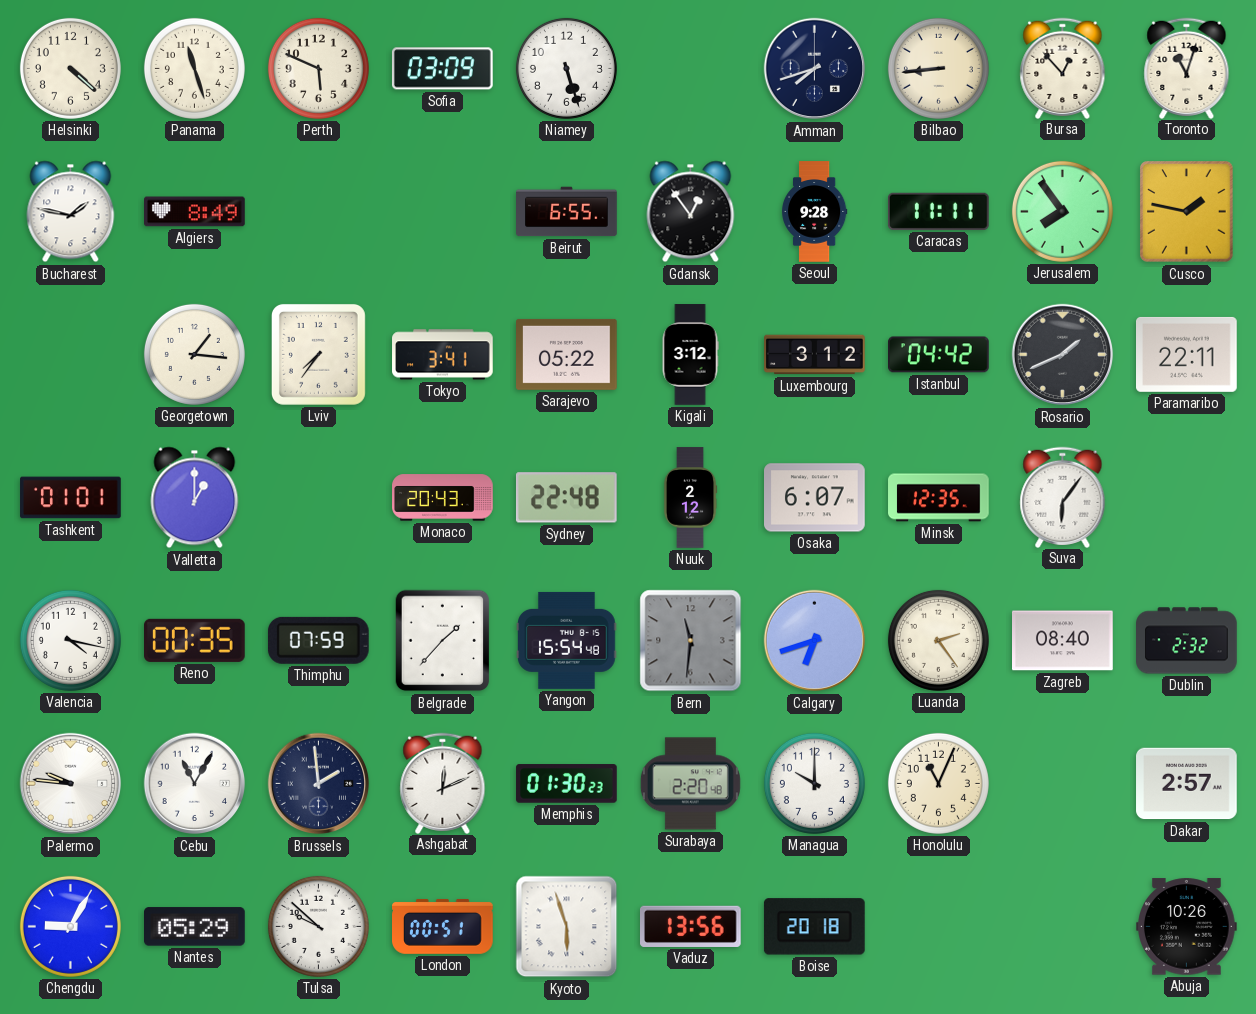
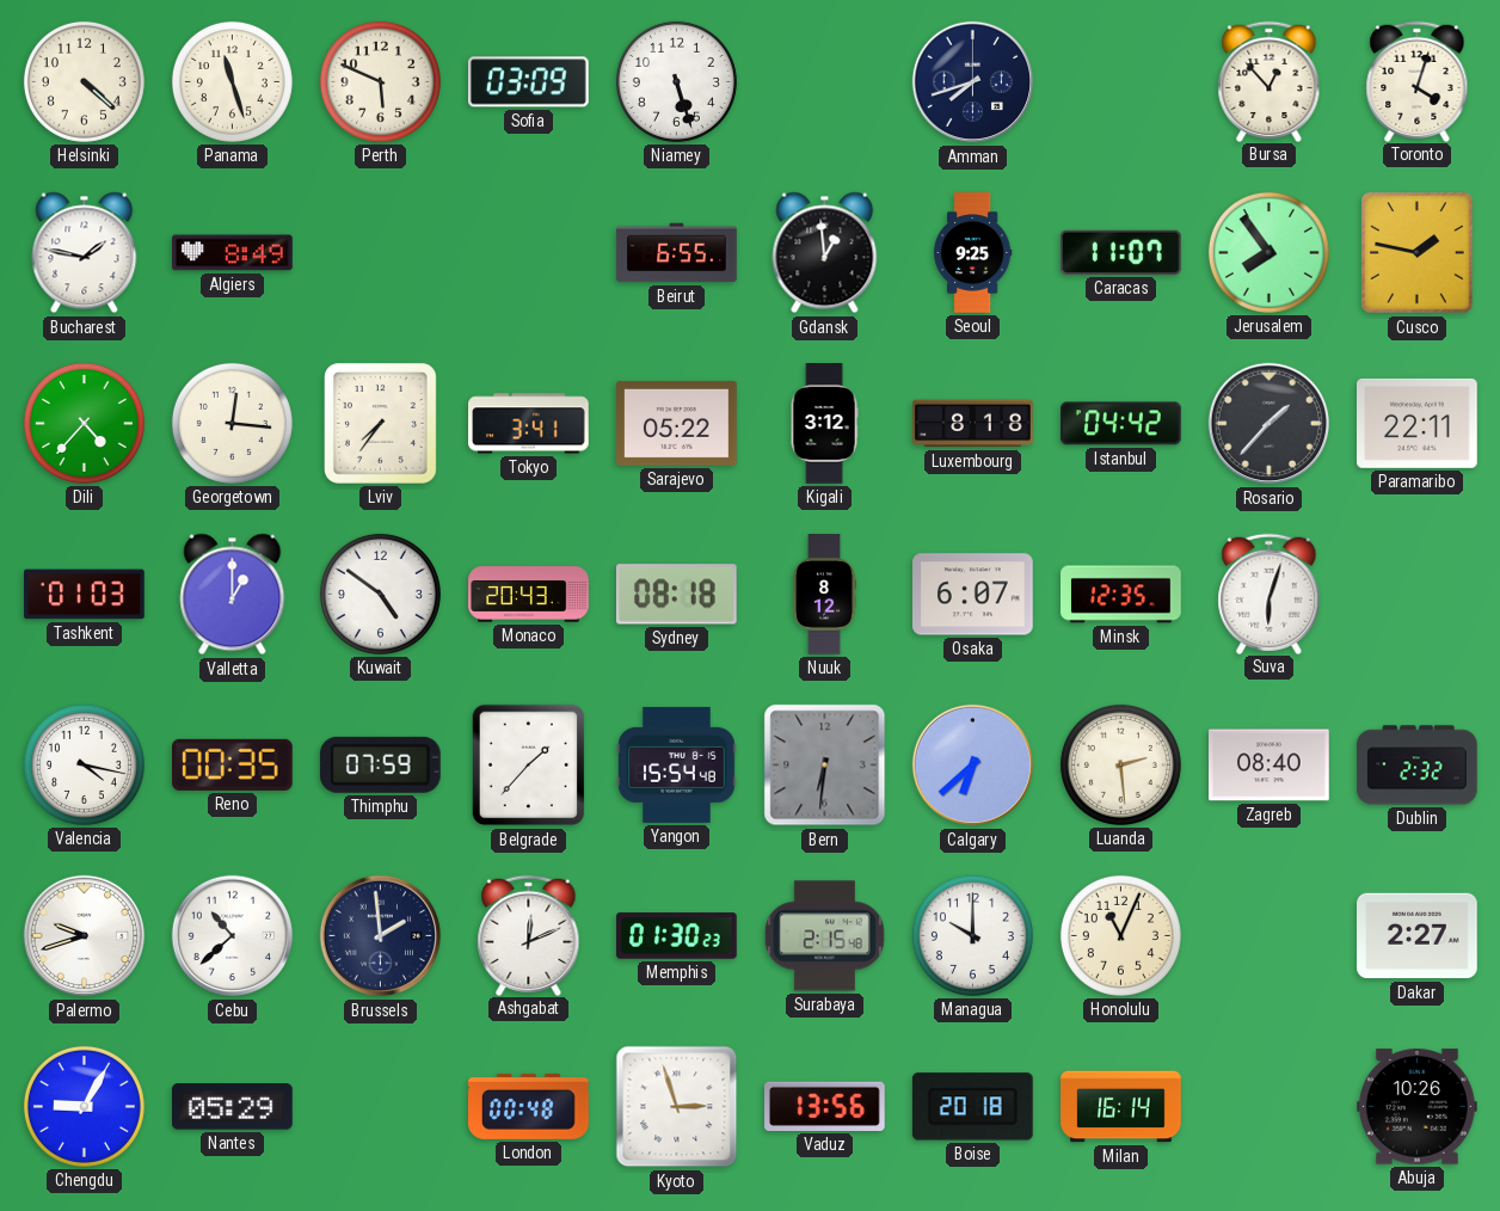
Bilbao: 8:44 -> none (938, 68)
Toronto: 11:03 -> 4:03 (1418, 81)
Gdansk: 12:54 -> 12:59 (825, 253)
Seoul: 9:28 -> 9:25 (972, 253)
Caracas: 11:11 -> 11:07 (1120, 252)
Dili: none -> 4:37 (84, 423)
Georgetown: 1:16 -> 12:16 (232, 423)
Luxembourg: 3:12 -> 8:18 (973, 424)
Rosario: 1:41 -> 1:37 (1270, 424)
Tashkent: 01:01 -> 01:03 (85, 595)
Kuwait: none -> 4:51 (380, 594)
Sydney: 22:48 -> 08:18 (676, 595)
Nuuk: 2:12 -> 8:12 (824, 595)
Suva: 6:06 -> 6:03 (1270, 594)
Bern: 11:31 -> 6:31 (825, 766)
Calgary: 6:42 -> 6:38 (973, 766)
Luanda: 2:24 -> 2:29 (1120, 764)
Palermo: 9:46 -> 9:42 (85, 936)
Cebu: 11:05 -> 10:38 (233, 936)
Surabaya: 2:20 -> 2:15 (824, 936)
Dakar: 2:57 -> 2:27 (1418, 936)
Tulsa: 9:52 -> none (318, 926)
London: 00:51 -> 00:48 (529, 1106)
Kyoto: 5:57 -> 2:57 (677, 1107)
Milan: none -> 16:14 (1121, 1107)
